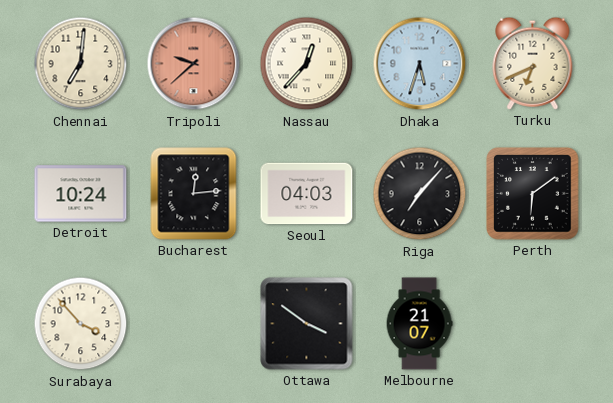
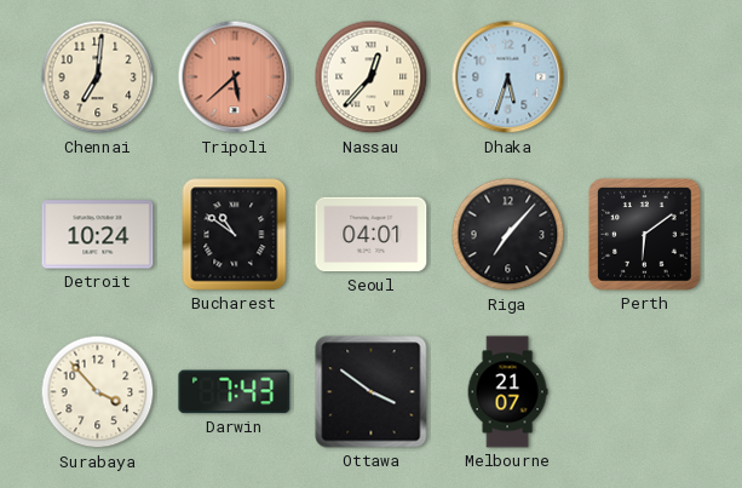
Tripoli: 9:38 -> 5:38 (235, 77)
Turku: 6:41 -> none (533, 63)
Bucharest: 12:14 -> 10:51 (235, 235)
Seoul: 04:03 -> 04:01 (372, 235)
Darwin: none -> 7:43 (235, 392)
